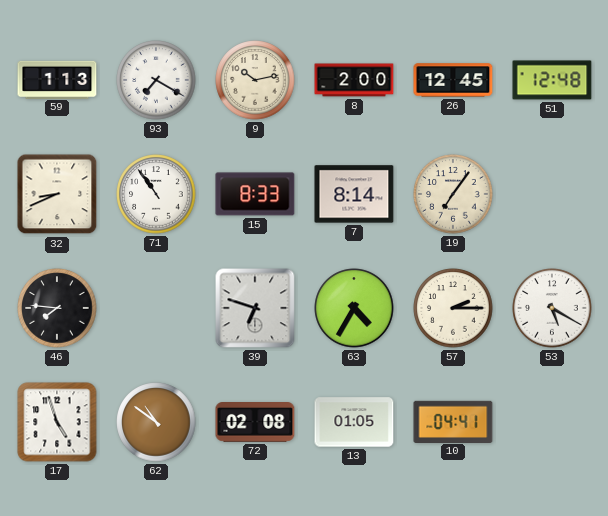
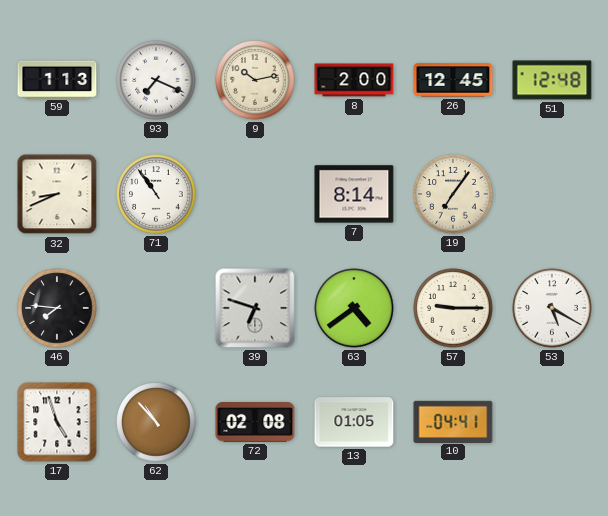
93: 7:20 -> 7:19 (156, 80)
15: 8:33 -> none (255, 194)
63: 4:35 -> 4:39 (354, 308)
57: 2:15 -> 9:15 (453, 308)
62: 10:51 -> 10:53 (156, 422)
